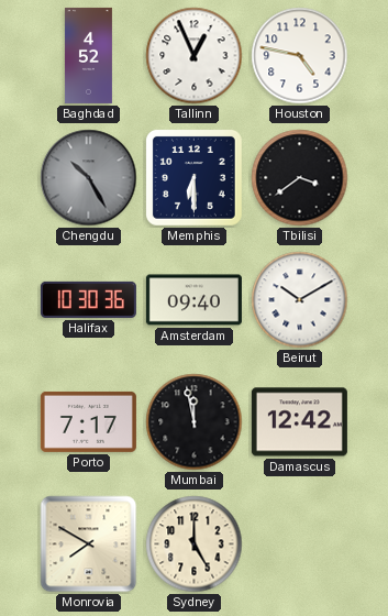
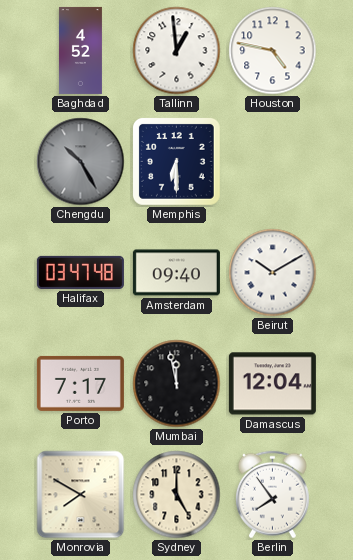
Tallinn: 12:56 -> 12:59 (177, 51)
Tbilisi: 3:39 -> none (300, 178)
Halifax: 10:30 -> 03:47 (80, 272)
Damascus: 12:42 -> 12:04 (272, 384)
Berlin: none -> 7:54 (272, 495)
